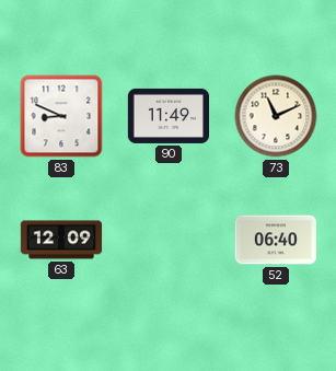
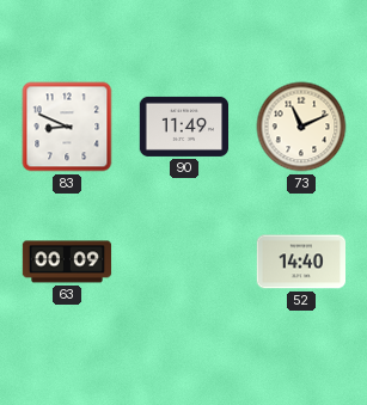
63: 12:09 -> 00:09 (67, 262)
52: 06:40 -> 14:40 (300, 262)
